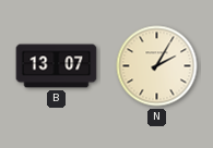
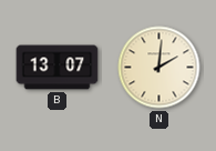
N: 2:05 -> 2:01 (160, 68)
